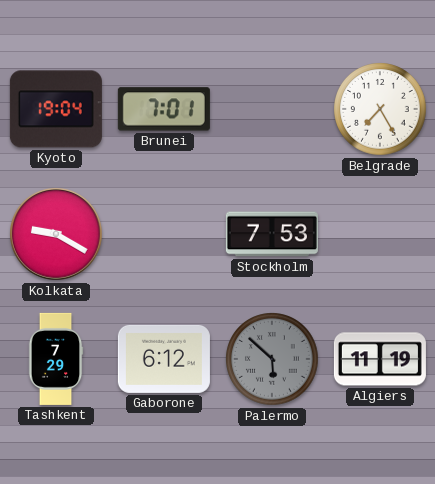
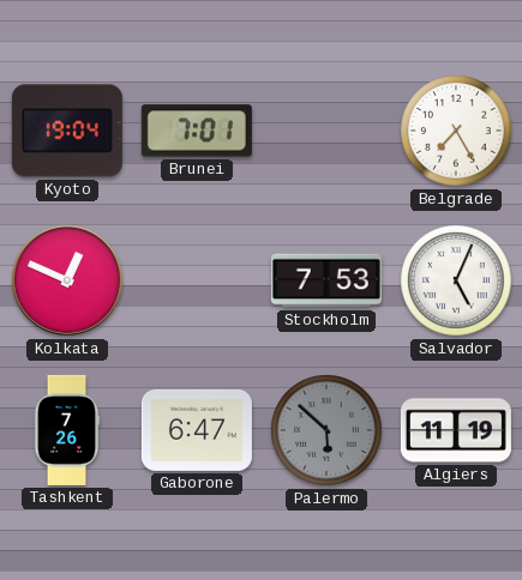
Kolkata: 9:20 -> 12:49 (68, 282)
Salvador: none -> 5:04 (456, 280)
Tashkent: 7:29 -> 7:26 (67, 430)
Gaborone: 6:12 -> 6:47 (197, 430)
